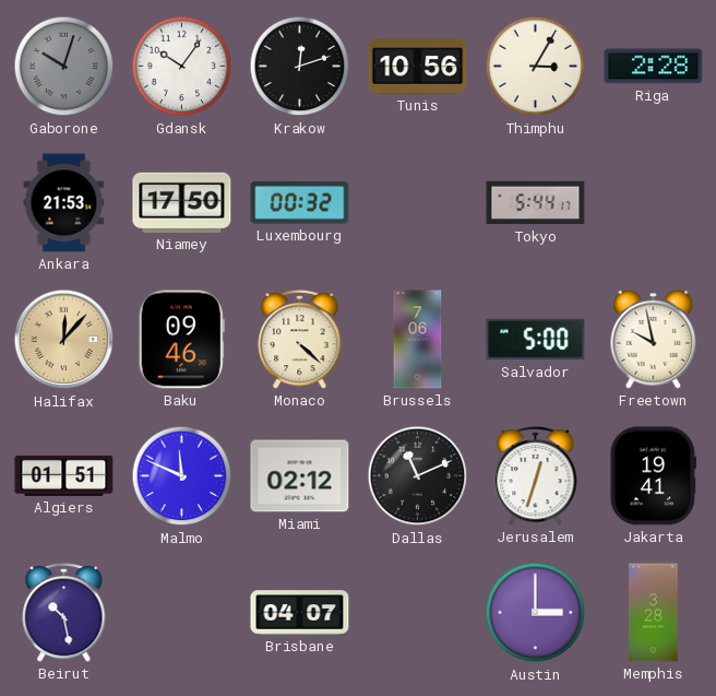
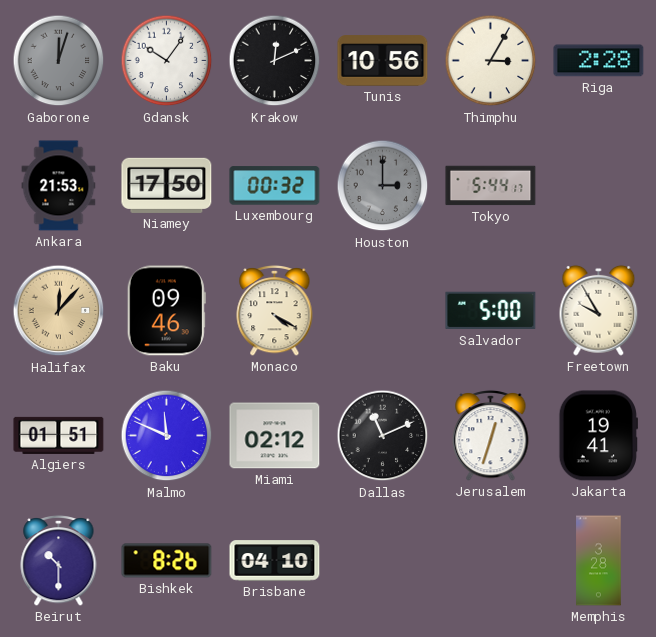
Gaborone: 10:03 -> 12:03 (59, 61)
Krakow: 12:12 -> 12:11 (275, 61)
Houston: none -> 3:00 (383, 186)
Monaco: 4:22 -> 4:20 (275, 310)
Brussels: 7:06 -> none (418, 340)
Freetown: 9:58 -> 9:55 (599, 310)
Beirut: 10:28 -> 10:30 (59, 560)
Bishkek: none -> 8:26 (167, 561)
Brisbane: 04:07 -> 04:10 (275, 561)
Austin: 3:00 -> none (536, 613)
